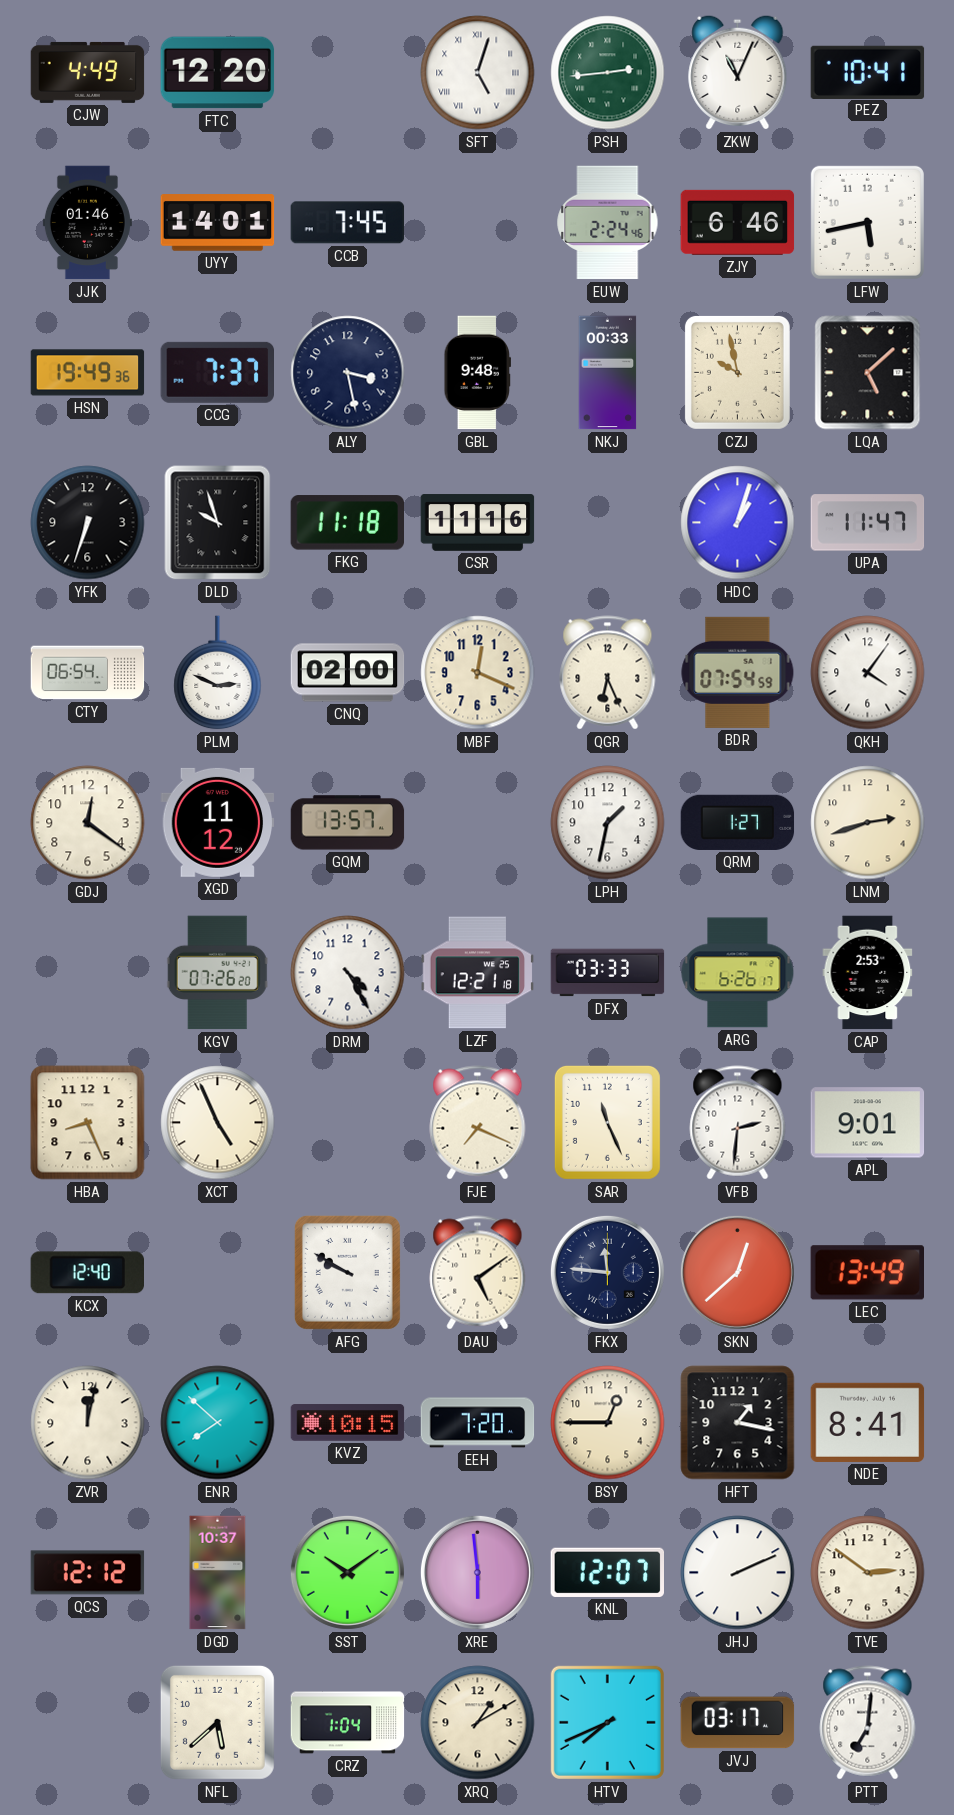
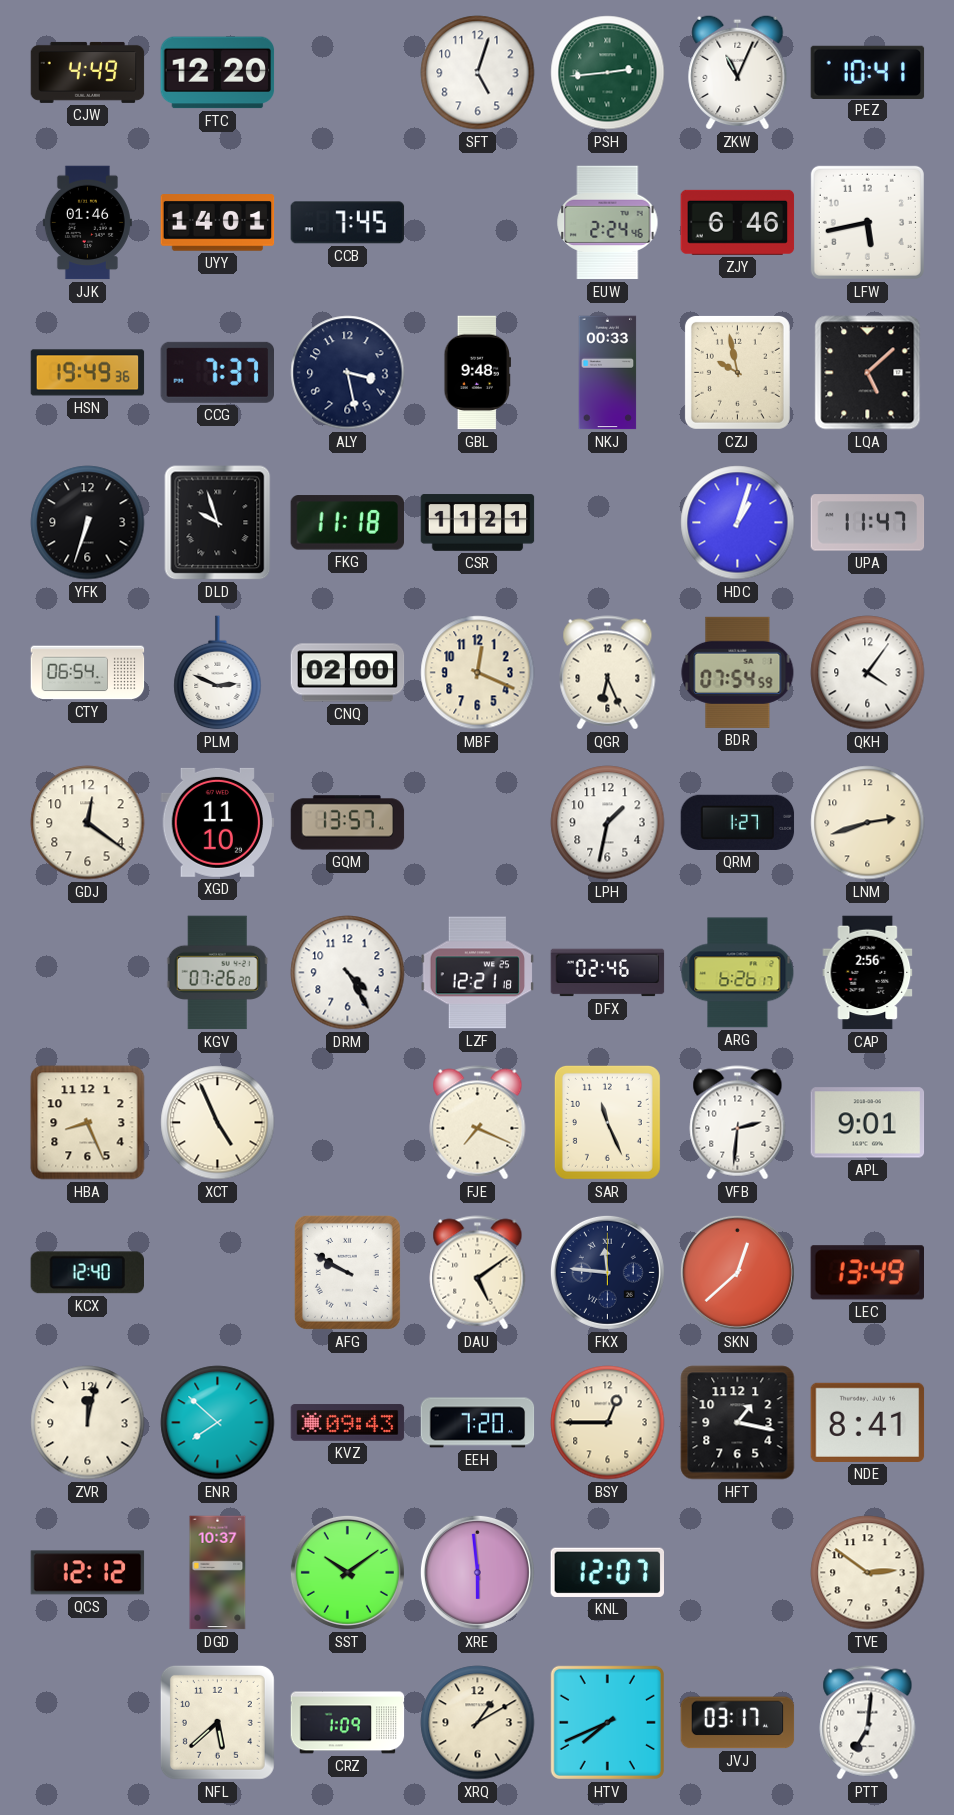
SFT numerals: Roman -> Arabic (478, 73)
CSR: 11:16 -> 11:21 (478, 523)
XGD: 11:12 -> 11:10 (218, 822)
DFX: 03:33 -> 02:46 (608, 973)
CAP: 2:53 -> 2:56 (868, 973)
KVZ: 10:15 -> 09:43 (348, 1423)
JHJ: 2:11 -> none (738, 1573)
CRZ: 1:04 -> 1:09 (348, 1723)
